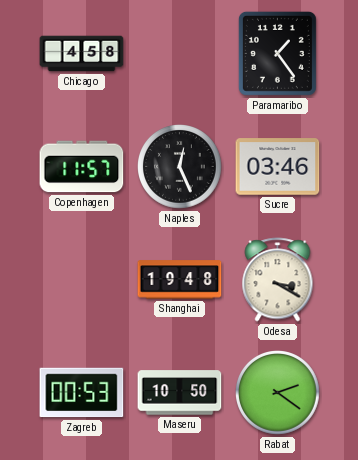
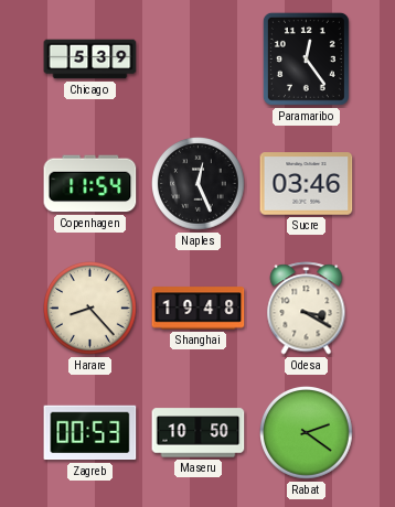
Chicago: 4:58 -> 5:39 (90, 60)
Paramaribo: 1:24 -> 12:24 (306, 58)
Copenhagen: 11:57 -> 11:54 (90, 184)
Harare: none -> 8:23 (90, 309)
